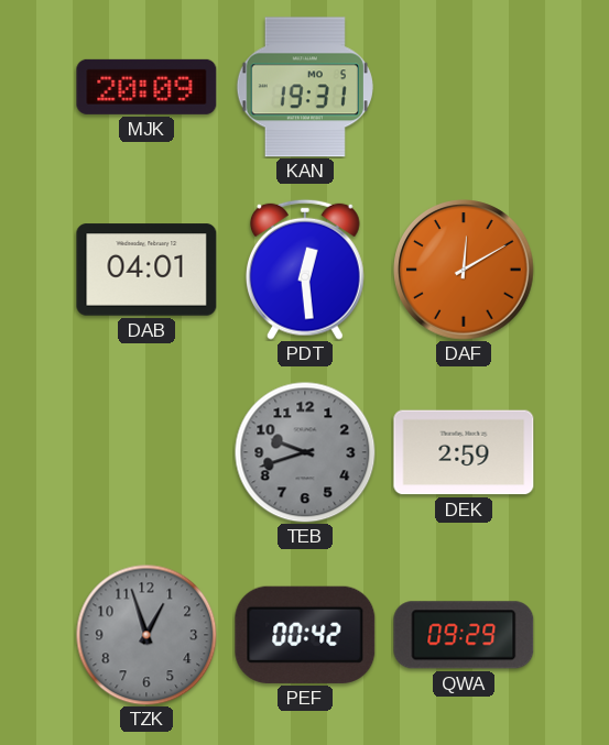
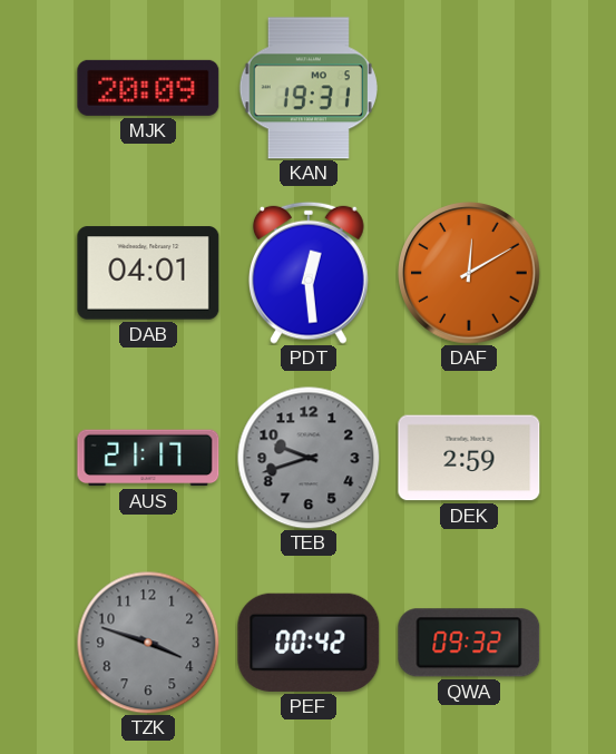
AUS: none -> 21:17 (148, 458)
TZK: 12:57 -> 3:48 (148, 643)
QWA: 09:29 -> 09:32 (469, 643)
